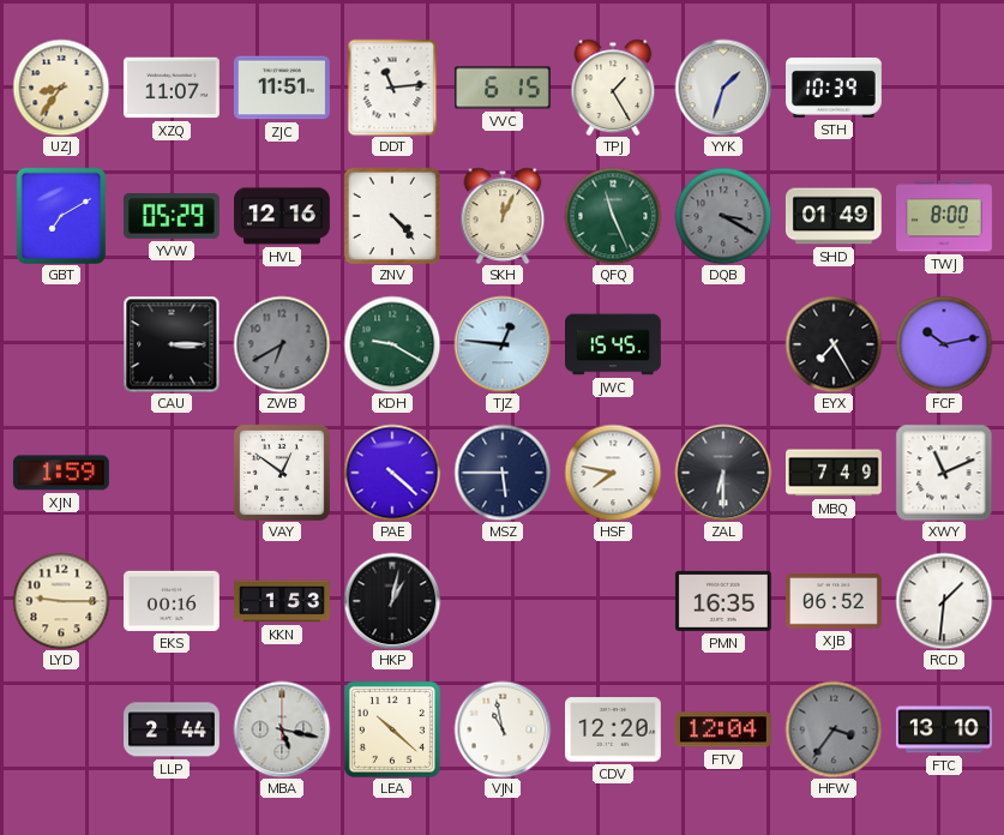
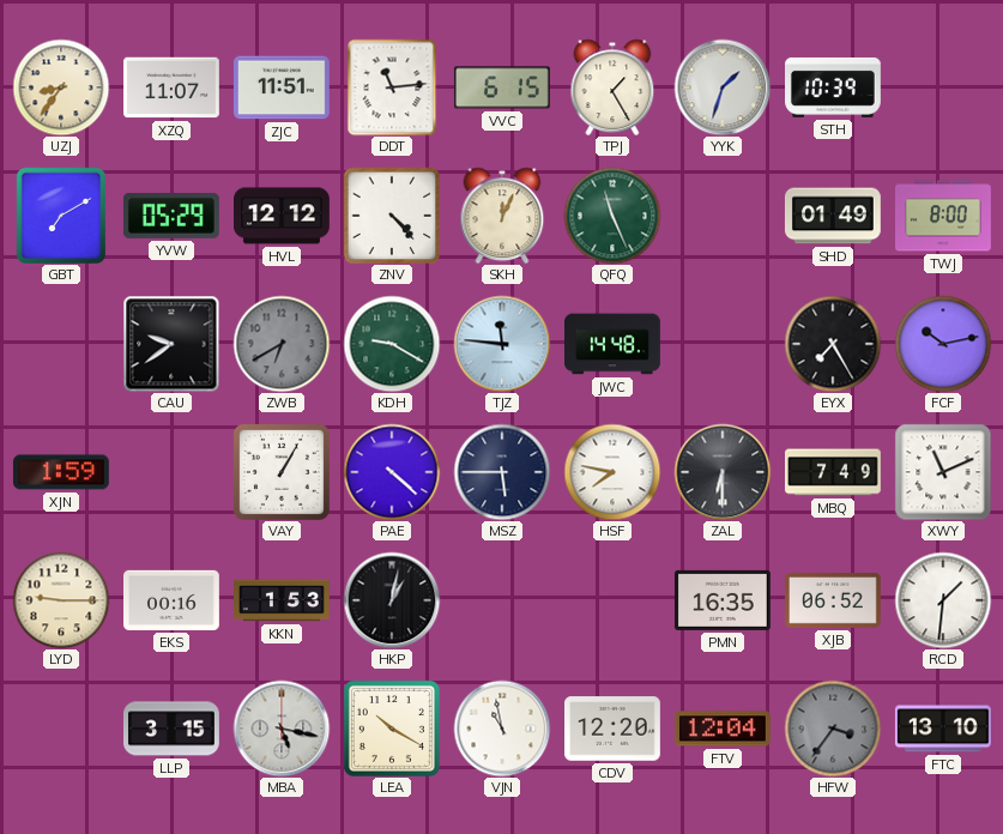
HVL: 12:16 -> 12:12 (283, 216)
DQB: 3:20 -> none (723, 216)
CAU: 3:15 -> 9:39 (171, 344)
TJZ: 12:46 -> 11:46 (502, 344)
JWC: 15:45 -> 14:48 (614, 344)
VAY: 12:51 -> 1:05 (282, 472)
LLP: 2:44 -> 3:15 (173, 729)
LEA: 10:22 -> 10:20 (392, 729)
